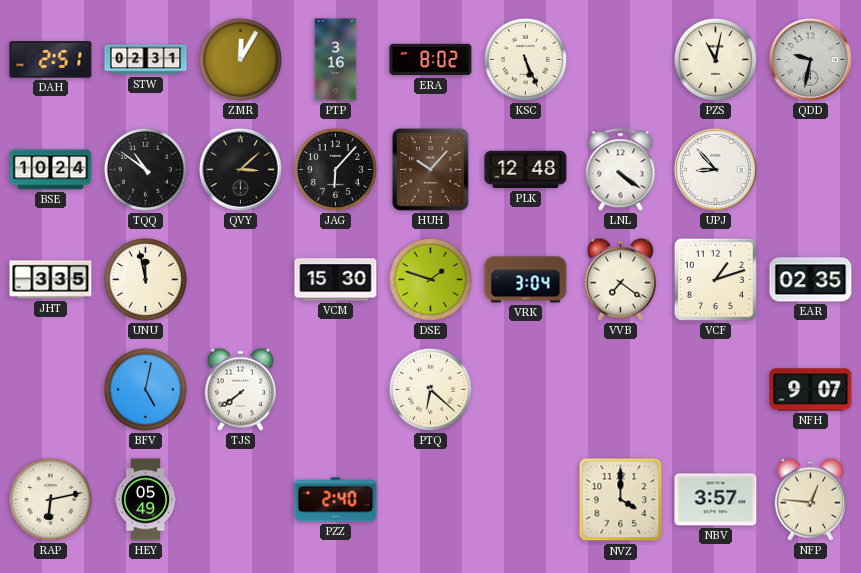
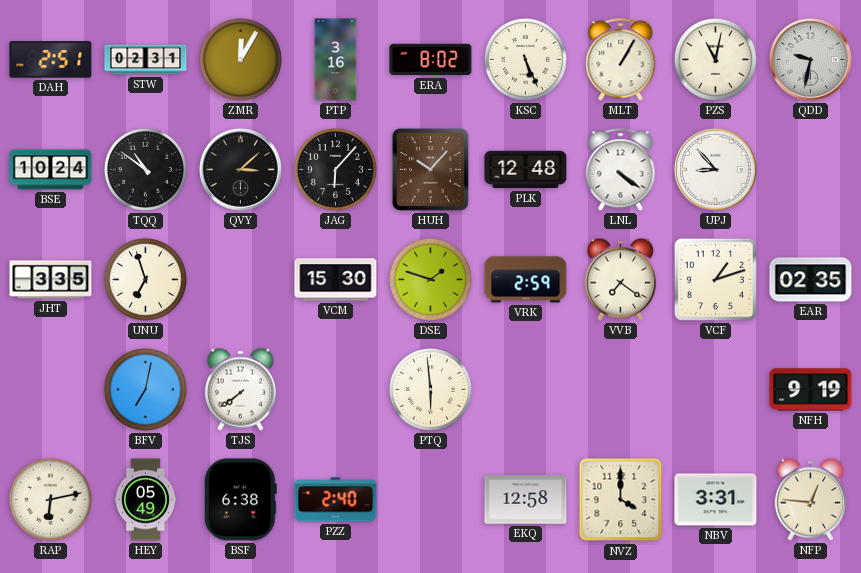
MLT: none -> 1:05 (621, 60)
UNU: 11:58 -> 6:57 (145, 279)
VRK: 3:04 -> 2:59 (526, 280)
BFV: 5:02 -> 7:02 (145, 389)
PTQ: 6:22 -> 5:59 (430, 389)
NFH: 9:07 -> 9:19 (811, 390)
BSF: none -> 6:38 (240, 500)
EKQ: none -> 12:58 (526, 500)
NBV: 3:57 -> 3:31 (716, 500)
